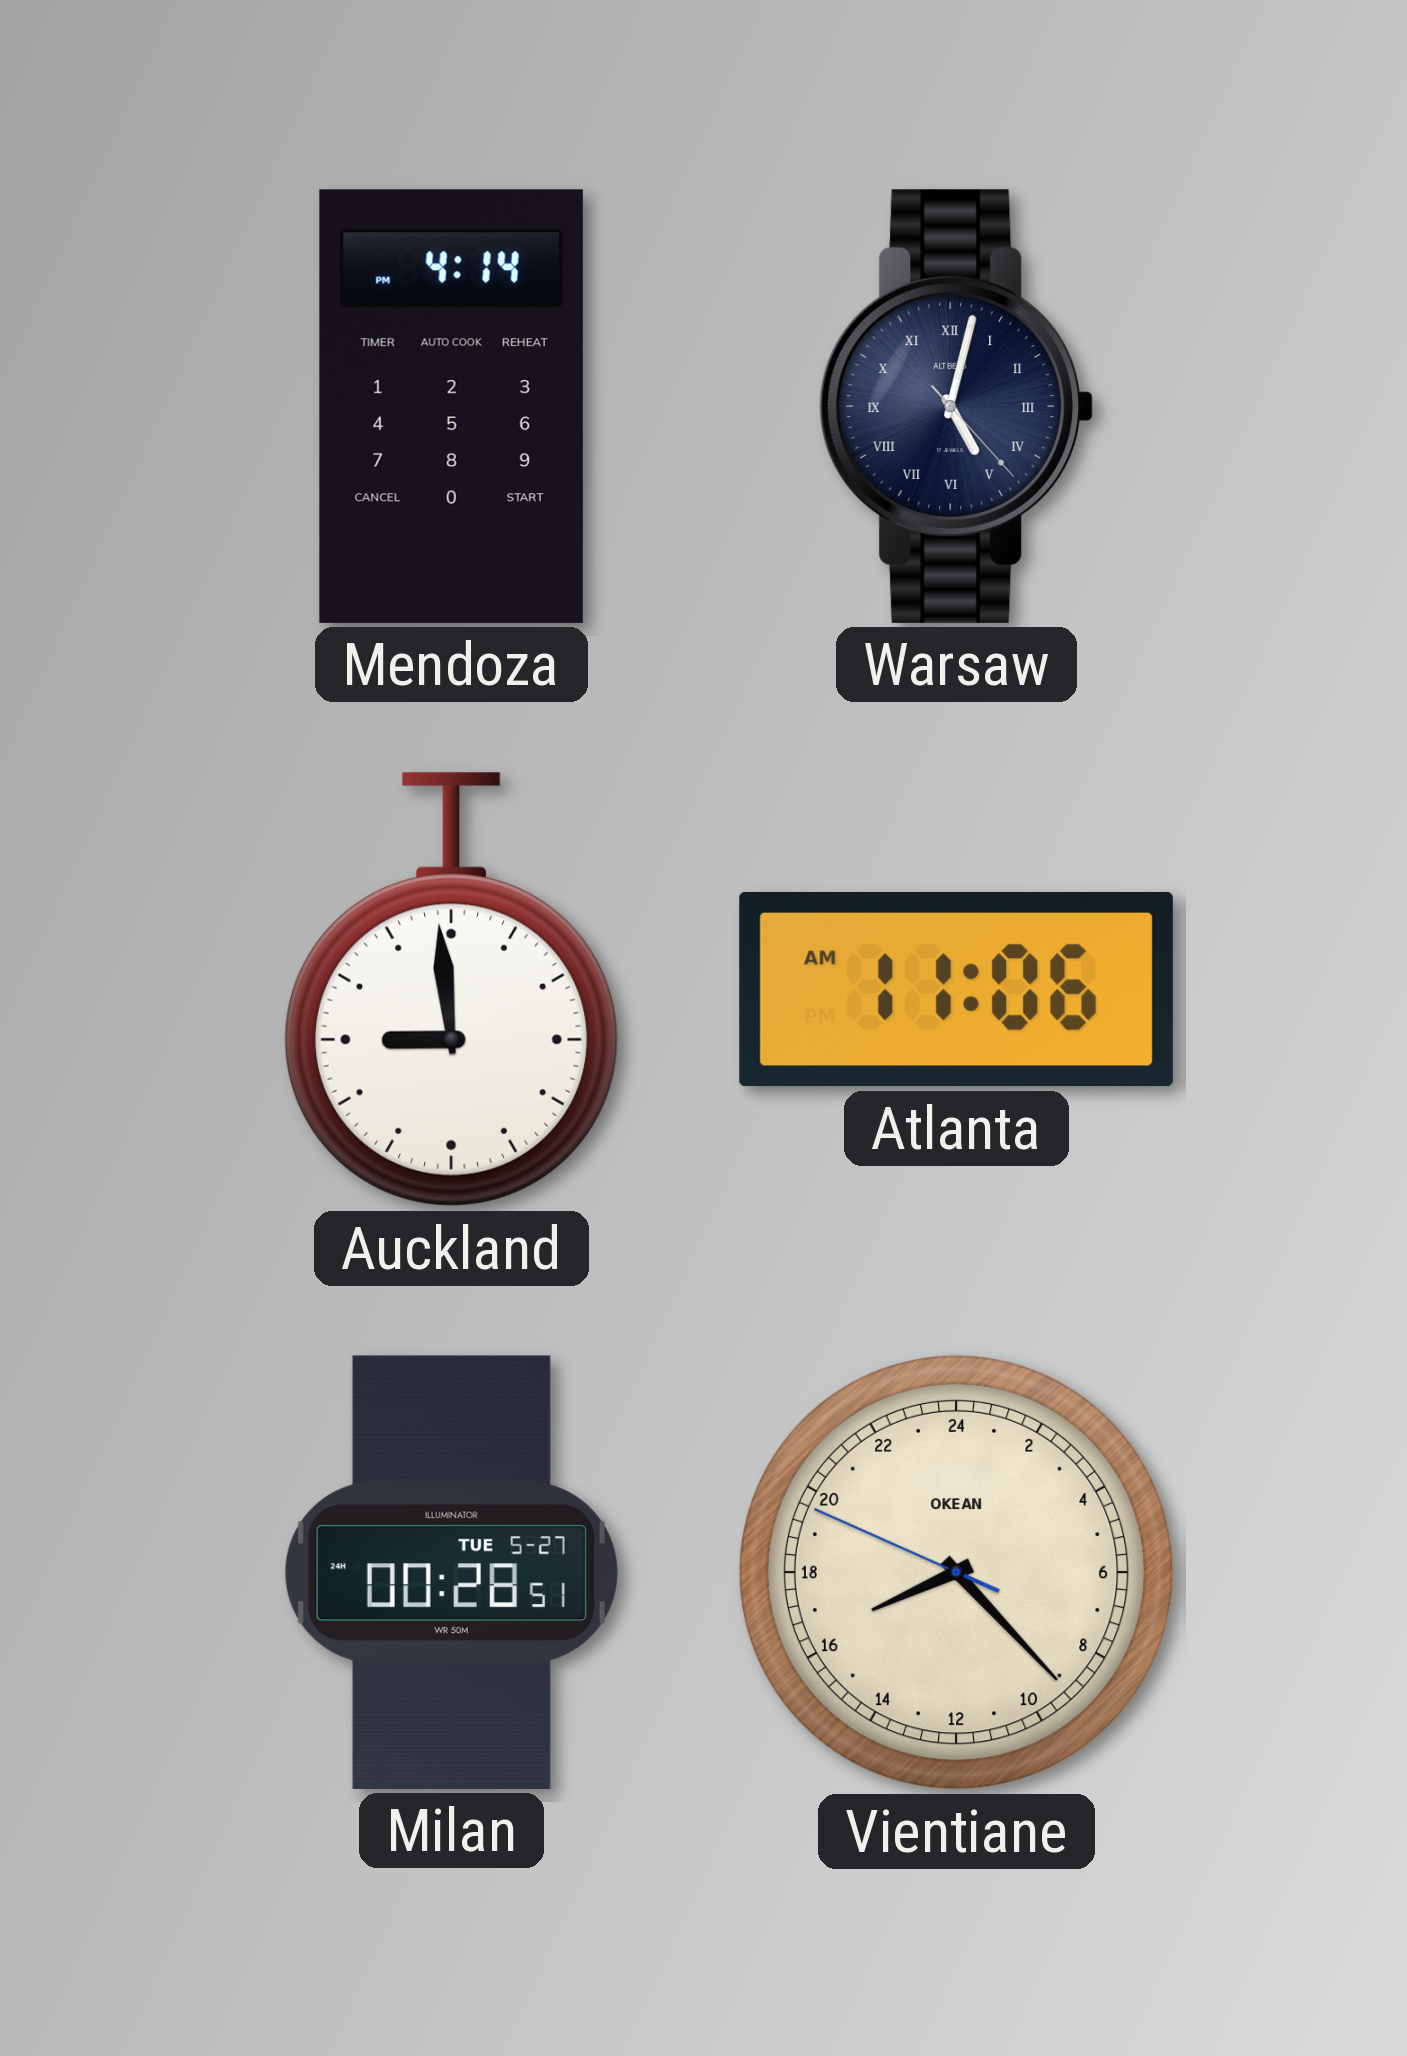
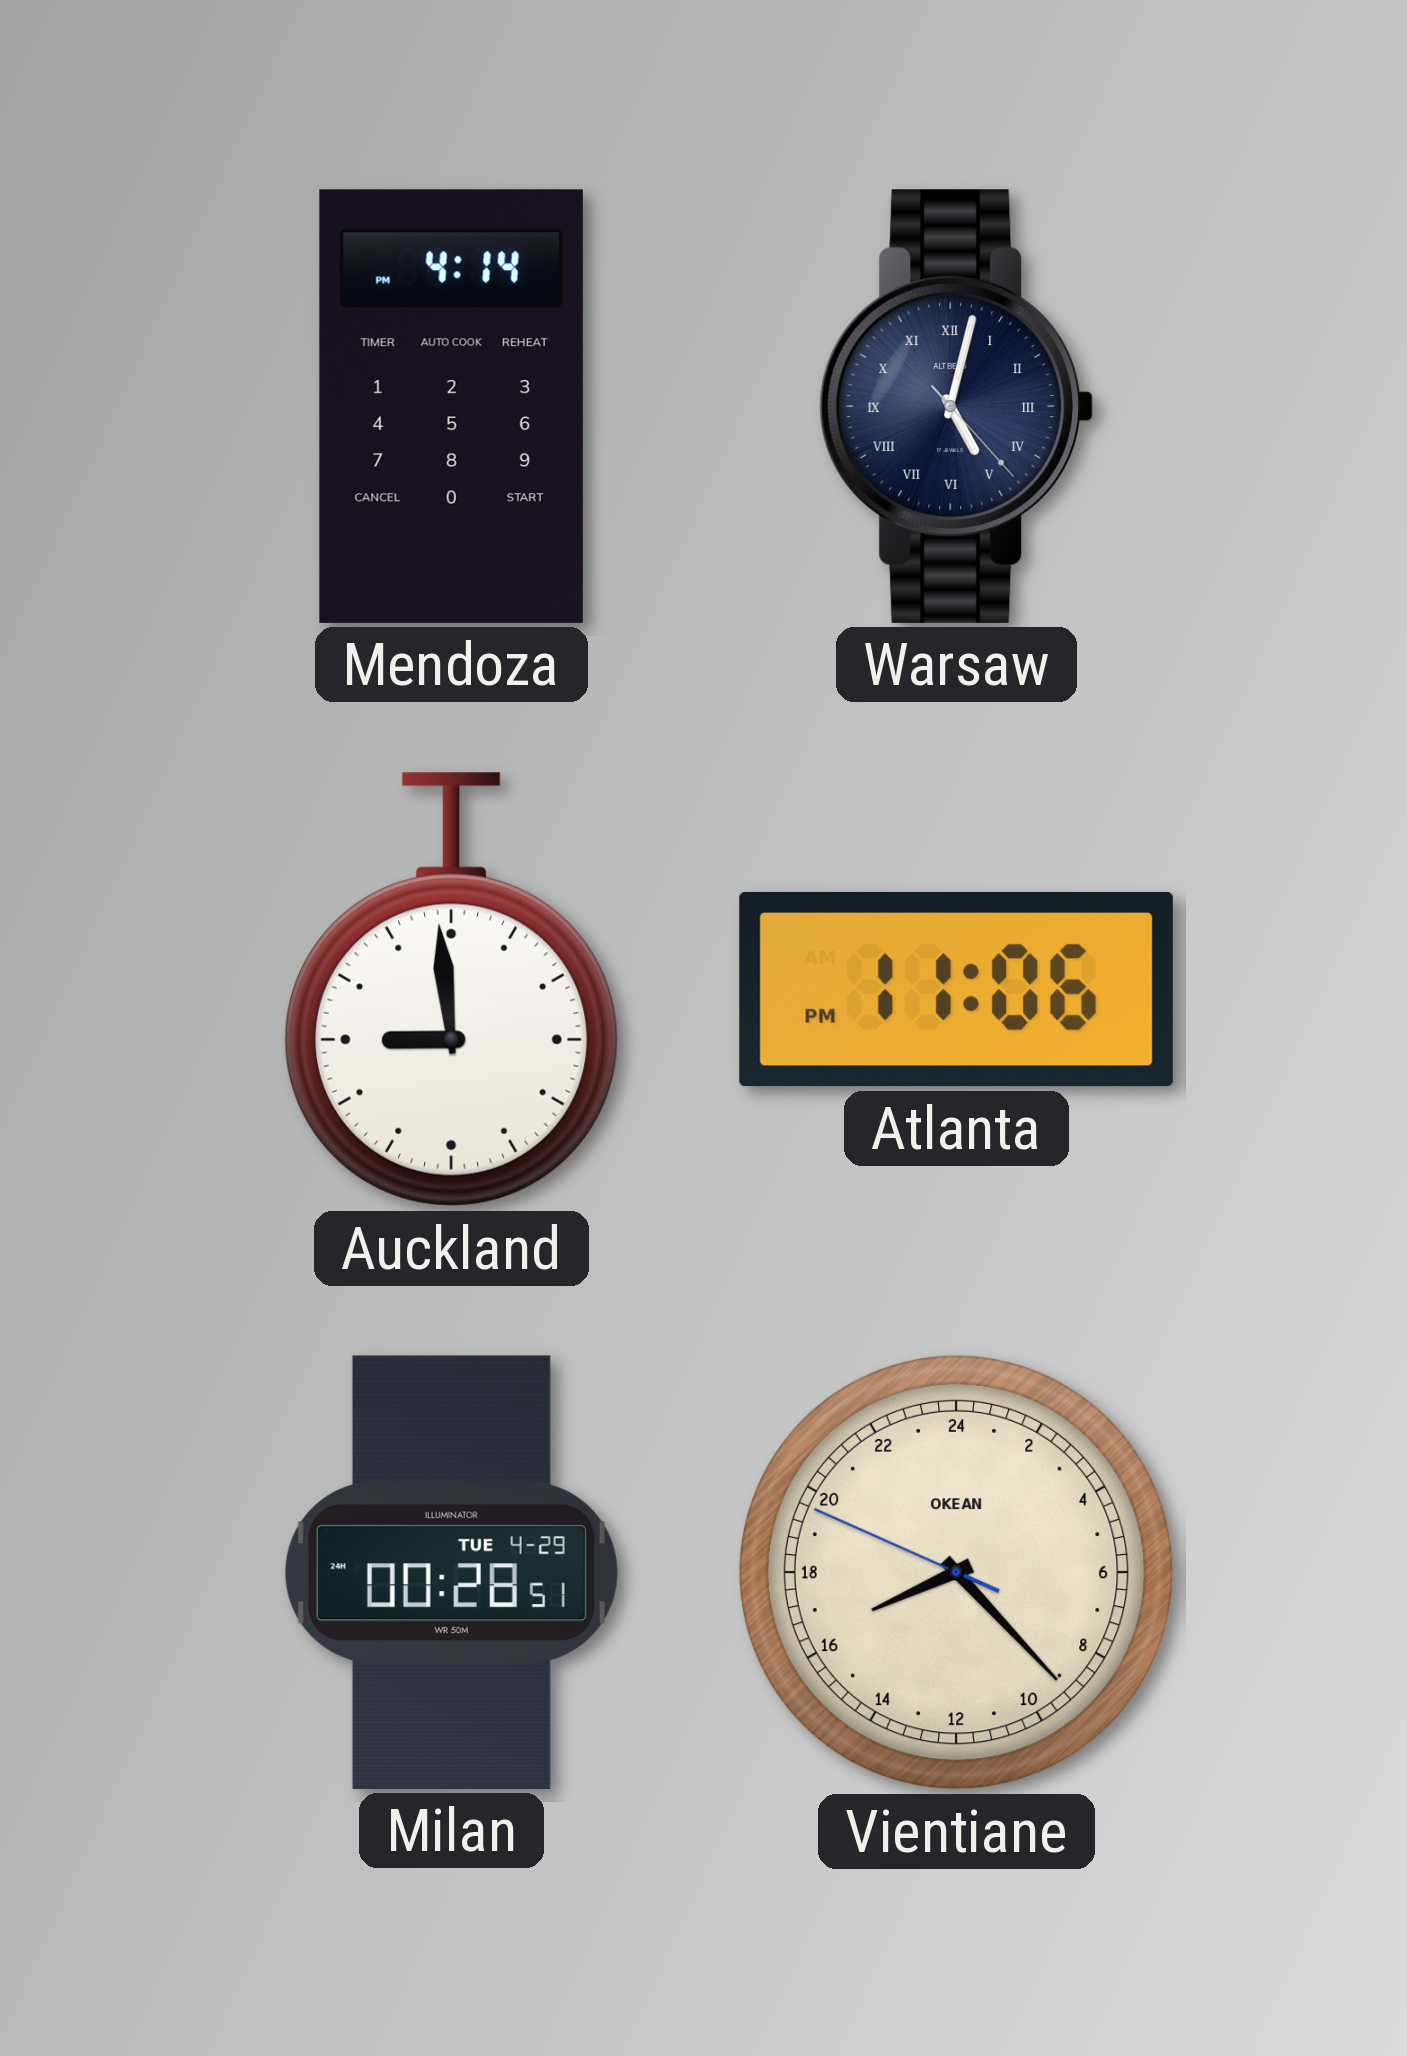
Atlanta: 11:06 AM -> 11:06 PM (956, 989)
Milan date: TUE 5-27 -> TUE 4-29 (451, 1572)
